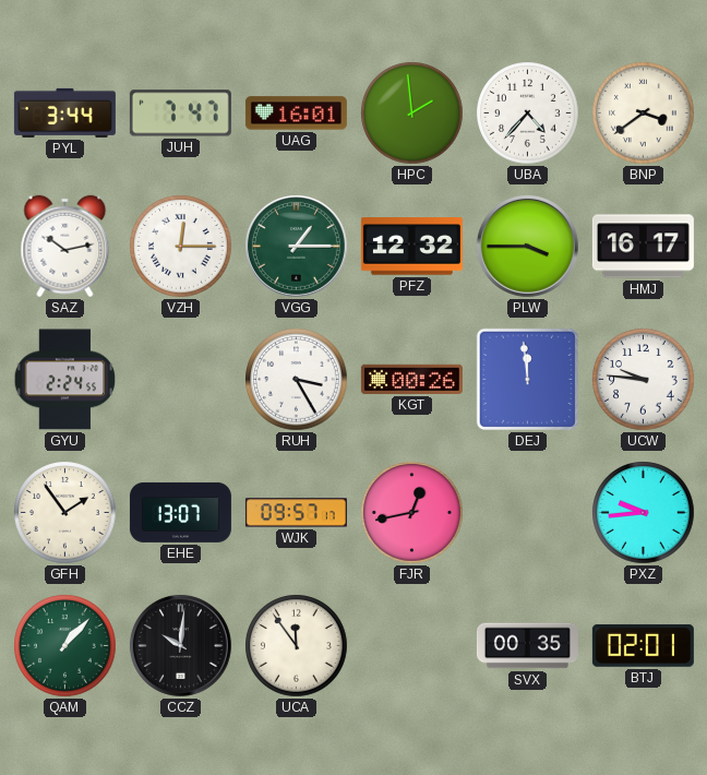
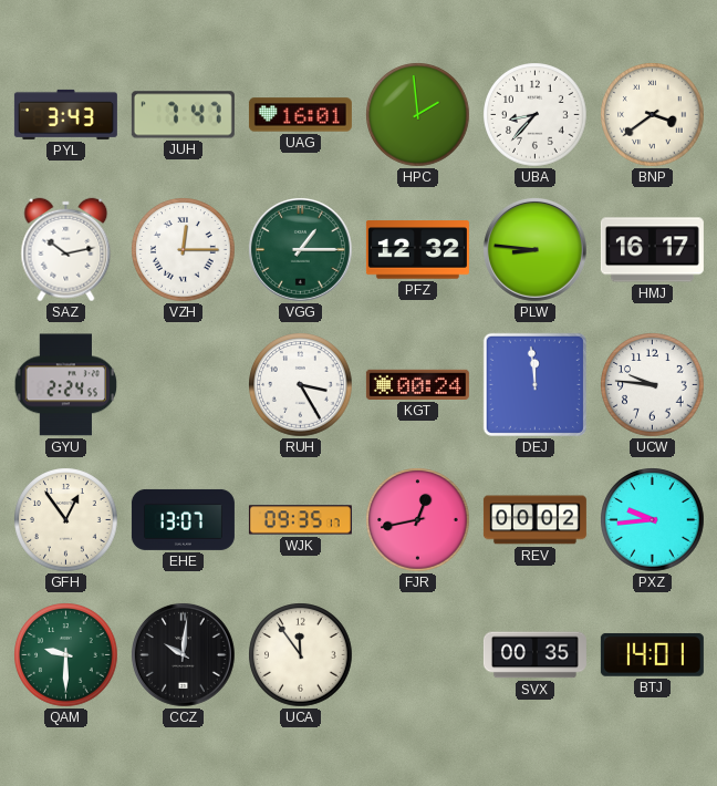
PYL: 3:44 -> 3:43 (65, 114)
UBA: 4:37 -> 8:37 (536, 115)
PLW: 3:45 -> 8:46 (534, 249)
KGT: 00:26 -> 00:24 (417, 384)
GFH: 1:54 -> 12:54 (66, 520)
WJK: 09:57 -> 09:35 (300, 520)
REV: none -> 00:02 (534, 520)
QAM: 1:07 -> 9:30 (66, 655)
BTJ: 02:01 -> 14:01 (652, 654)
